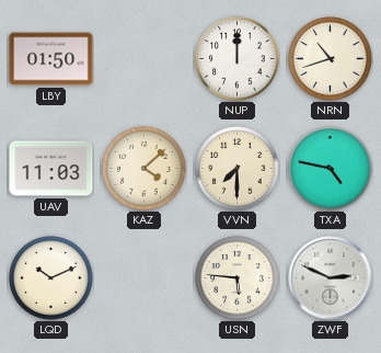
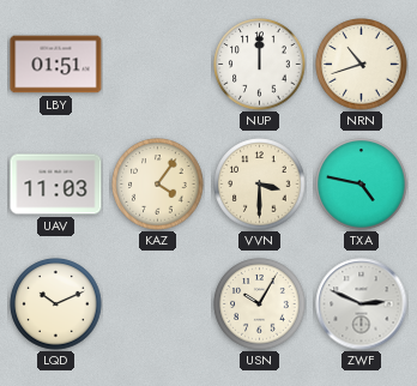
LBY: 01:50 -> 01:51 (56, 65)
KAZ: 4:08 -> 4:06 (158, 185)
VVN: 7:30 -> 3:30 (260, 185)
USN: 5:46 -> 10:05 (260, 304)
